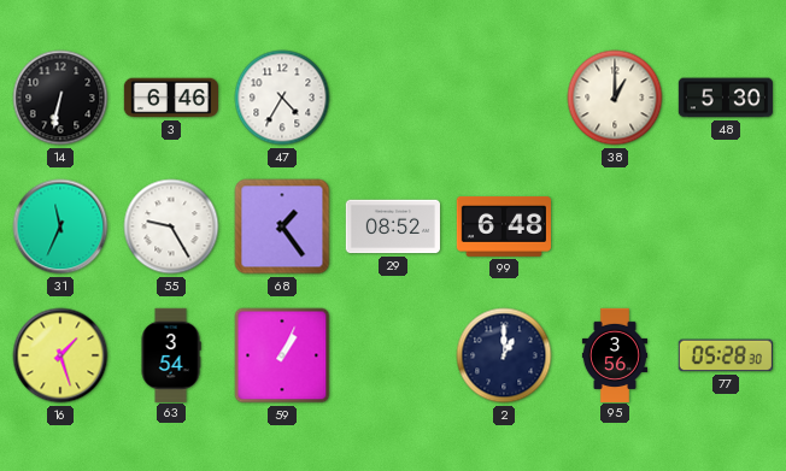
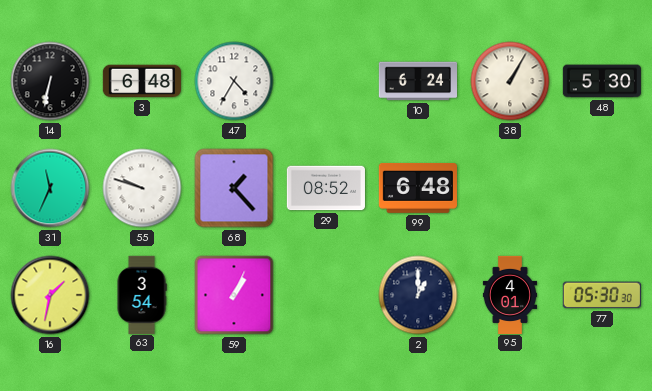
3: 6:46 -> 6:48 (141, 81)
10: none -> 6:24 (417, 81)
38: 1:00 -> 1:05 (510, 81)
55: 9:25 -> 9:48 (142, 188)
68: 1:24 -> 1:23 (234, 188)
16: 1:27 -> 1:32 (50, 295)
95: 3:56 -> 4:01 (509, 294)
77: 05:28 -> 05:30 (602, 295)
